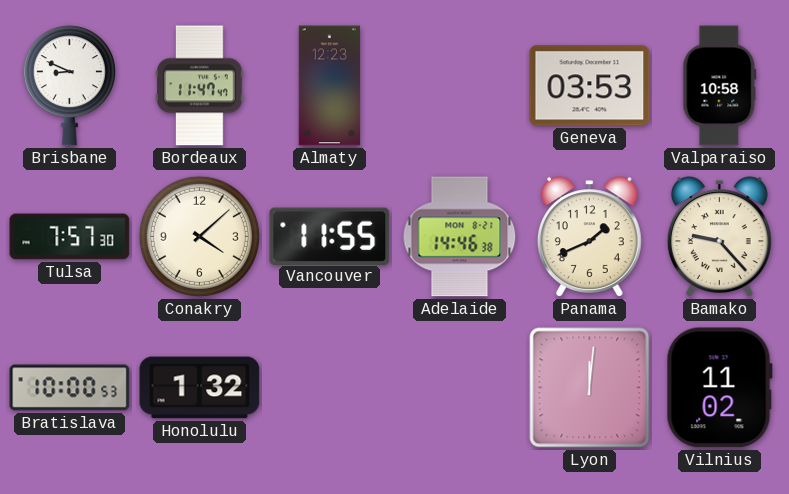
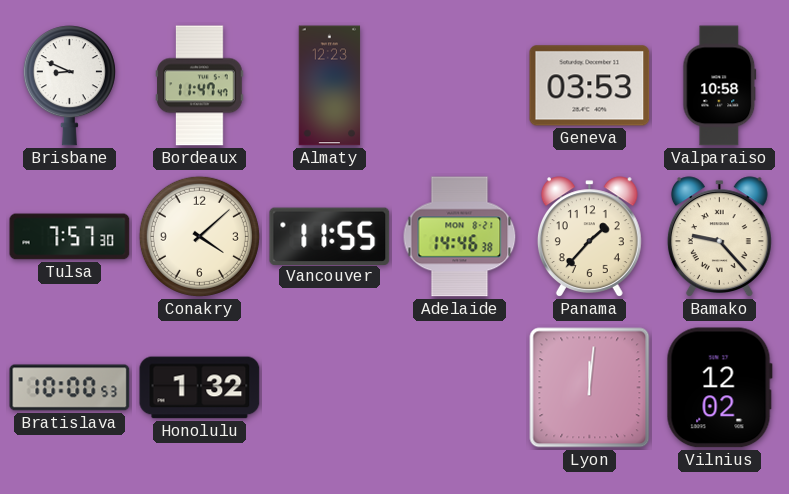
Panama: 1:41 -> 1:37 (589, 237)
Vilnius: 11:02 -> 12:02 (719, 388)
